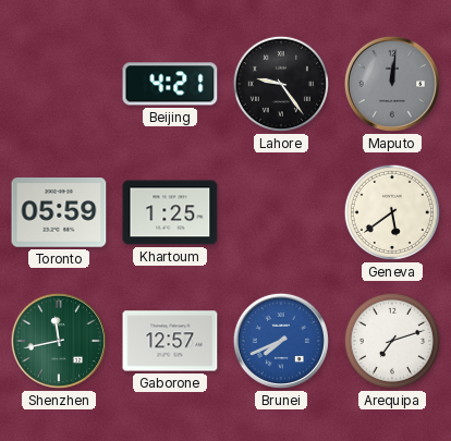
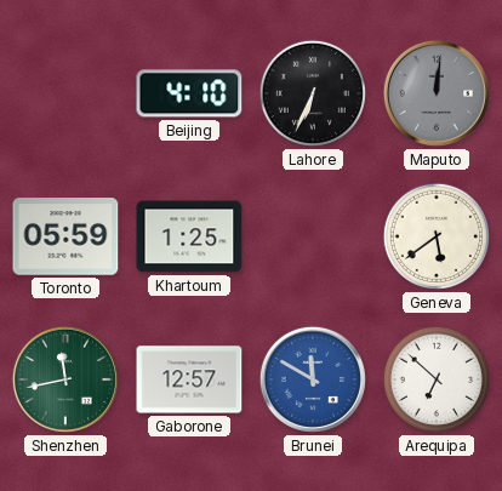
Beijing: 4:21 -> 4:10 (189, 93)
Lahore: 9:24 -> 6:34 (313, 93)
Brunei: 7:41 -> 11:50 (313, 379)
Arequipa: 7:12 -> 6:52 (437, 379)
